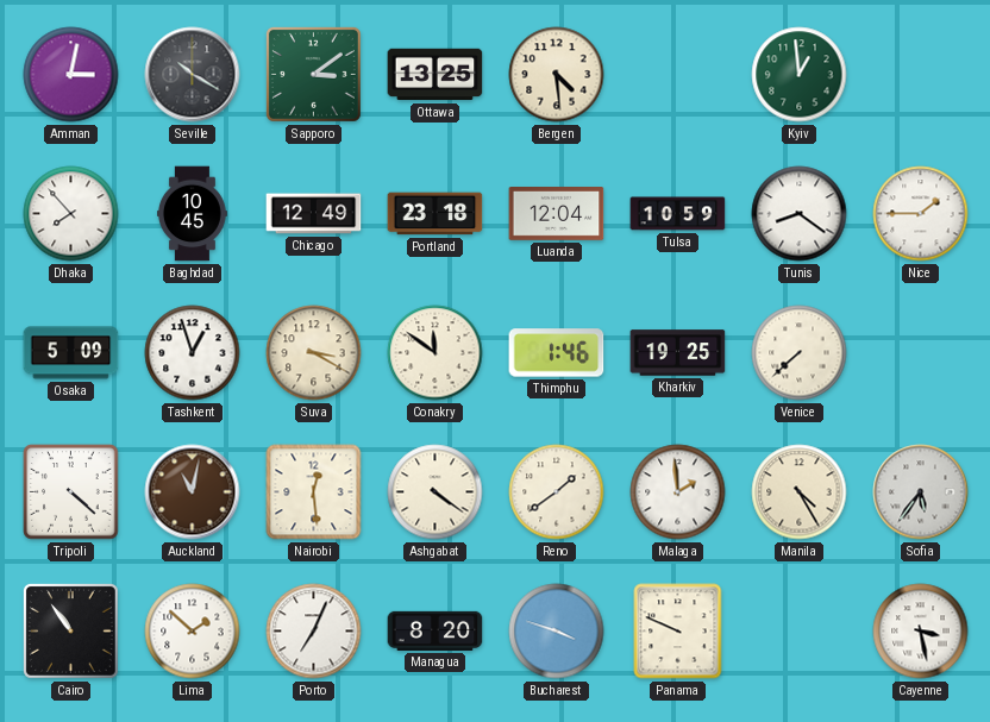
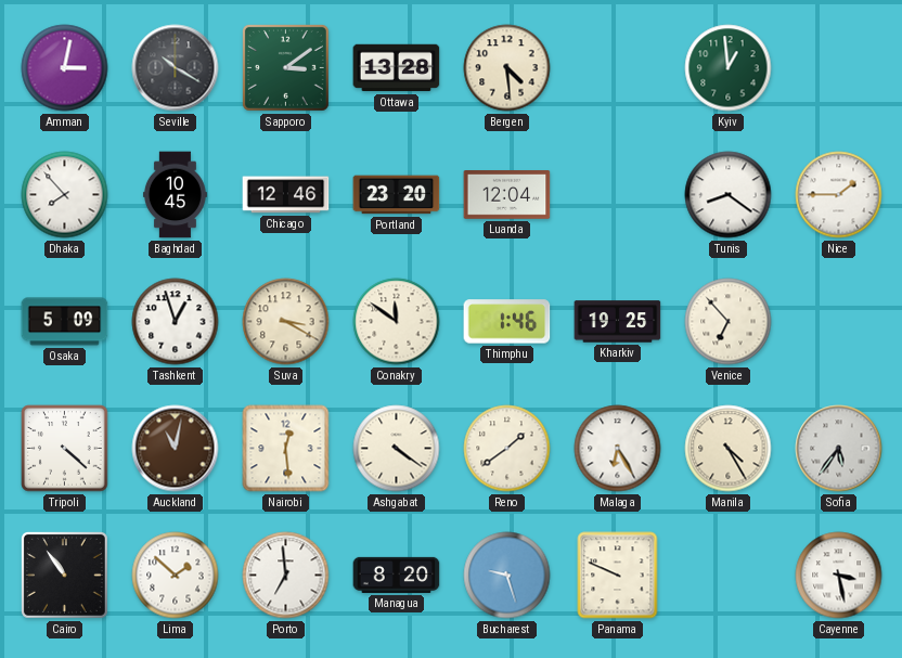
Ottawa: 13:25 -> 13:28 (397, 68)
Chicago: 12:49 -> 12:46 (286, 195)
Portland: 23:18 -> 23:20 (397, 195)
Tulsa: 10:59 -> none (678, 214)
Venice: 7:38 -> 6:53 (729, 322)
Malaga: 1:59 -> 6:25 (618, 449)
Porto: 7:04 -> 6:59 (286, 576)
Bucharest: 3:48 -> 9:27 (507, 576)
